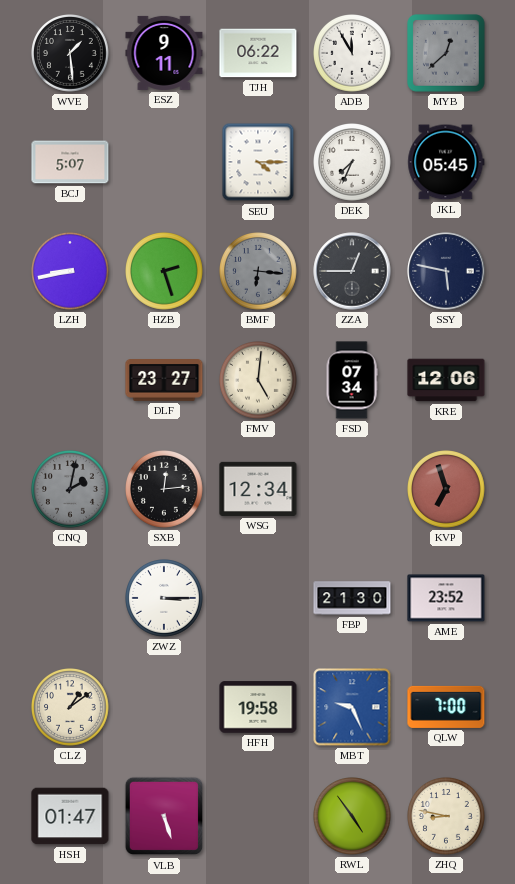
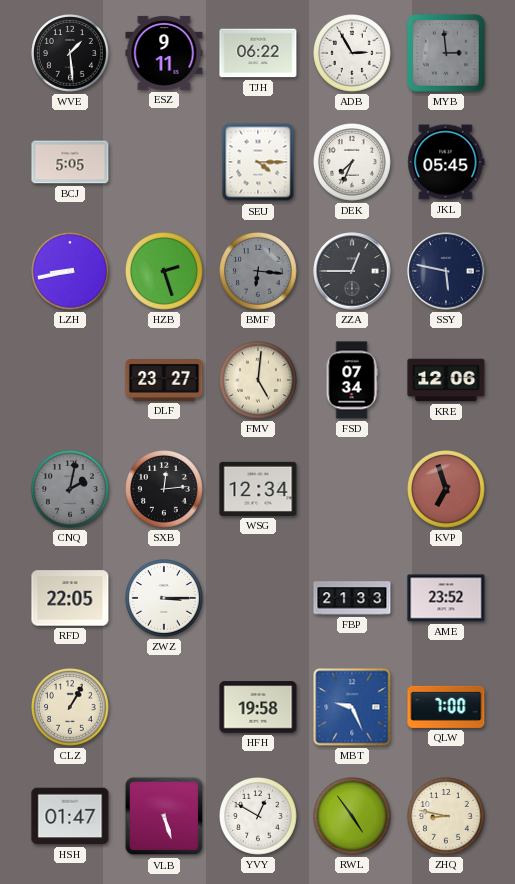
ADB: 11:55 -> 2:55 (353, 54)
MYB: 12:38 -> 2:59 (446, 53)
BCJ: 5:07 -> 5:05 (70, 162)
RFD: none -> 22:05 (70, 598)
FBP: 21:30 -> 21:33 (352, 598)
CLZ: 1:09 -> 1:05 (71, 708)
YVY: none -> 12:50 (259, 817)
